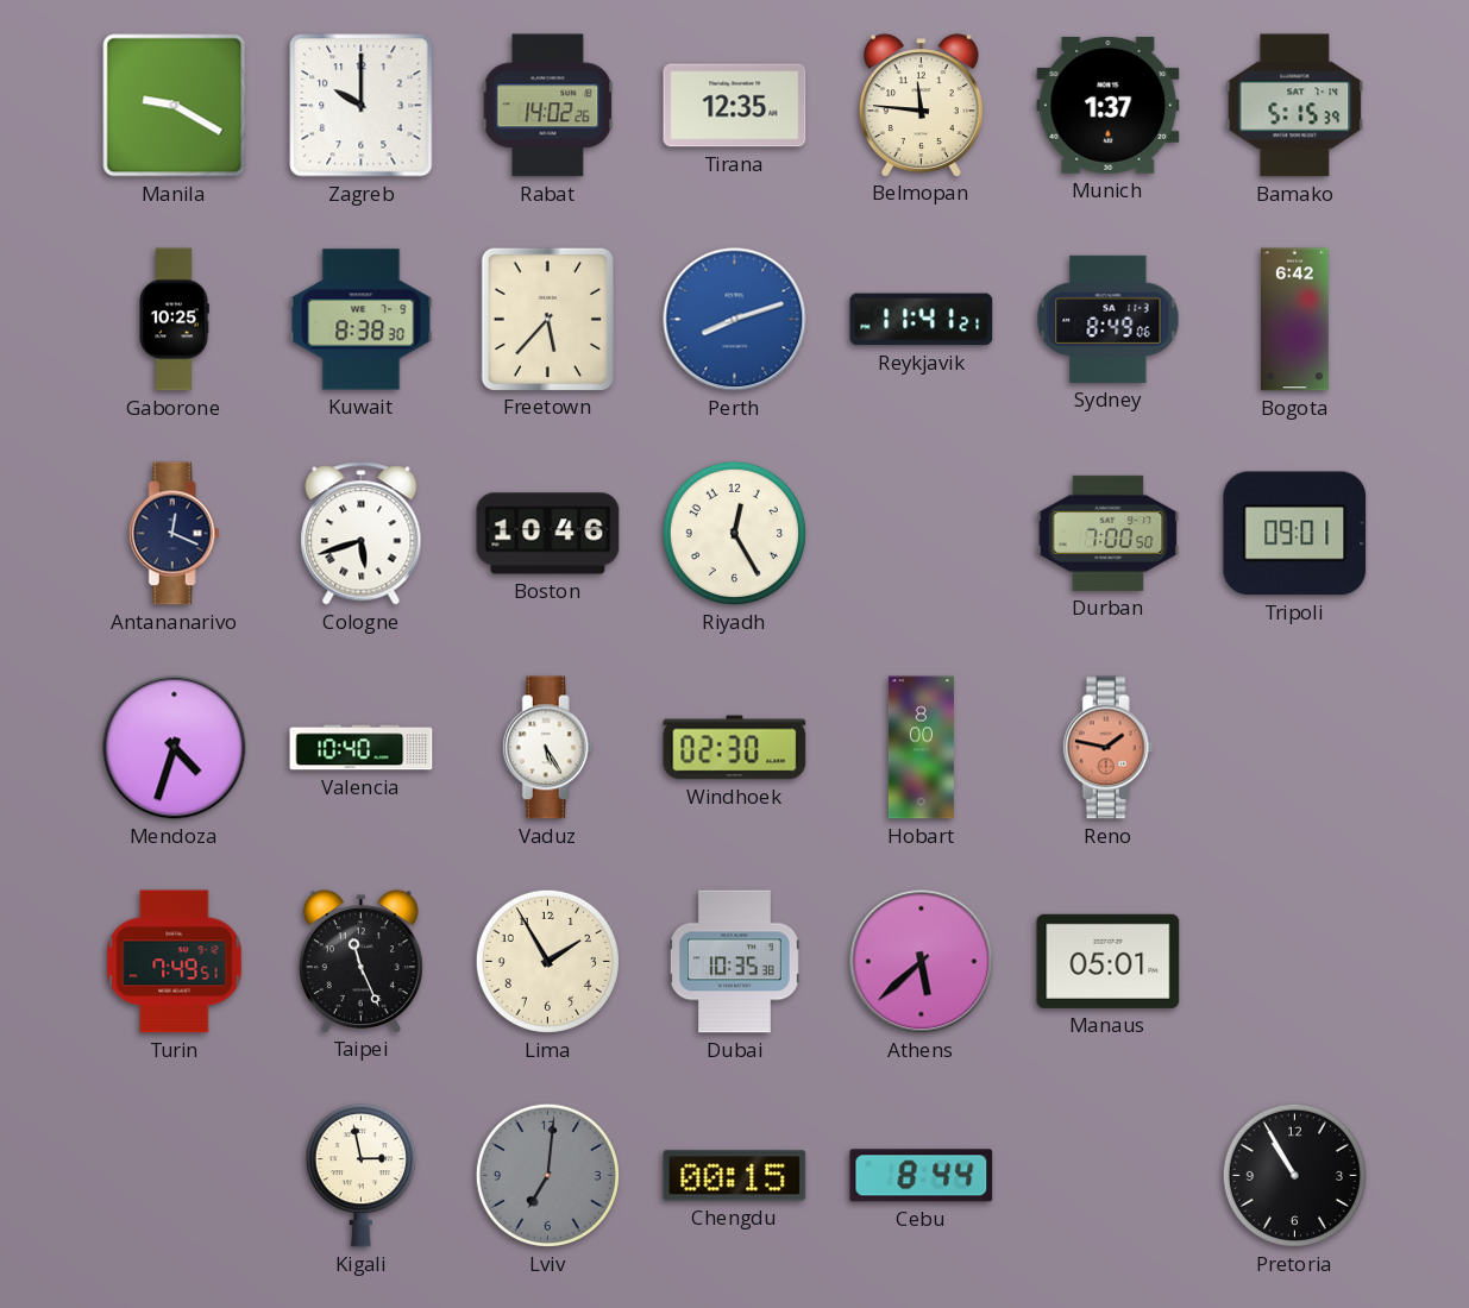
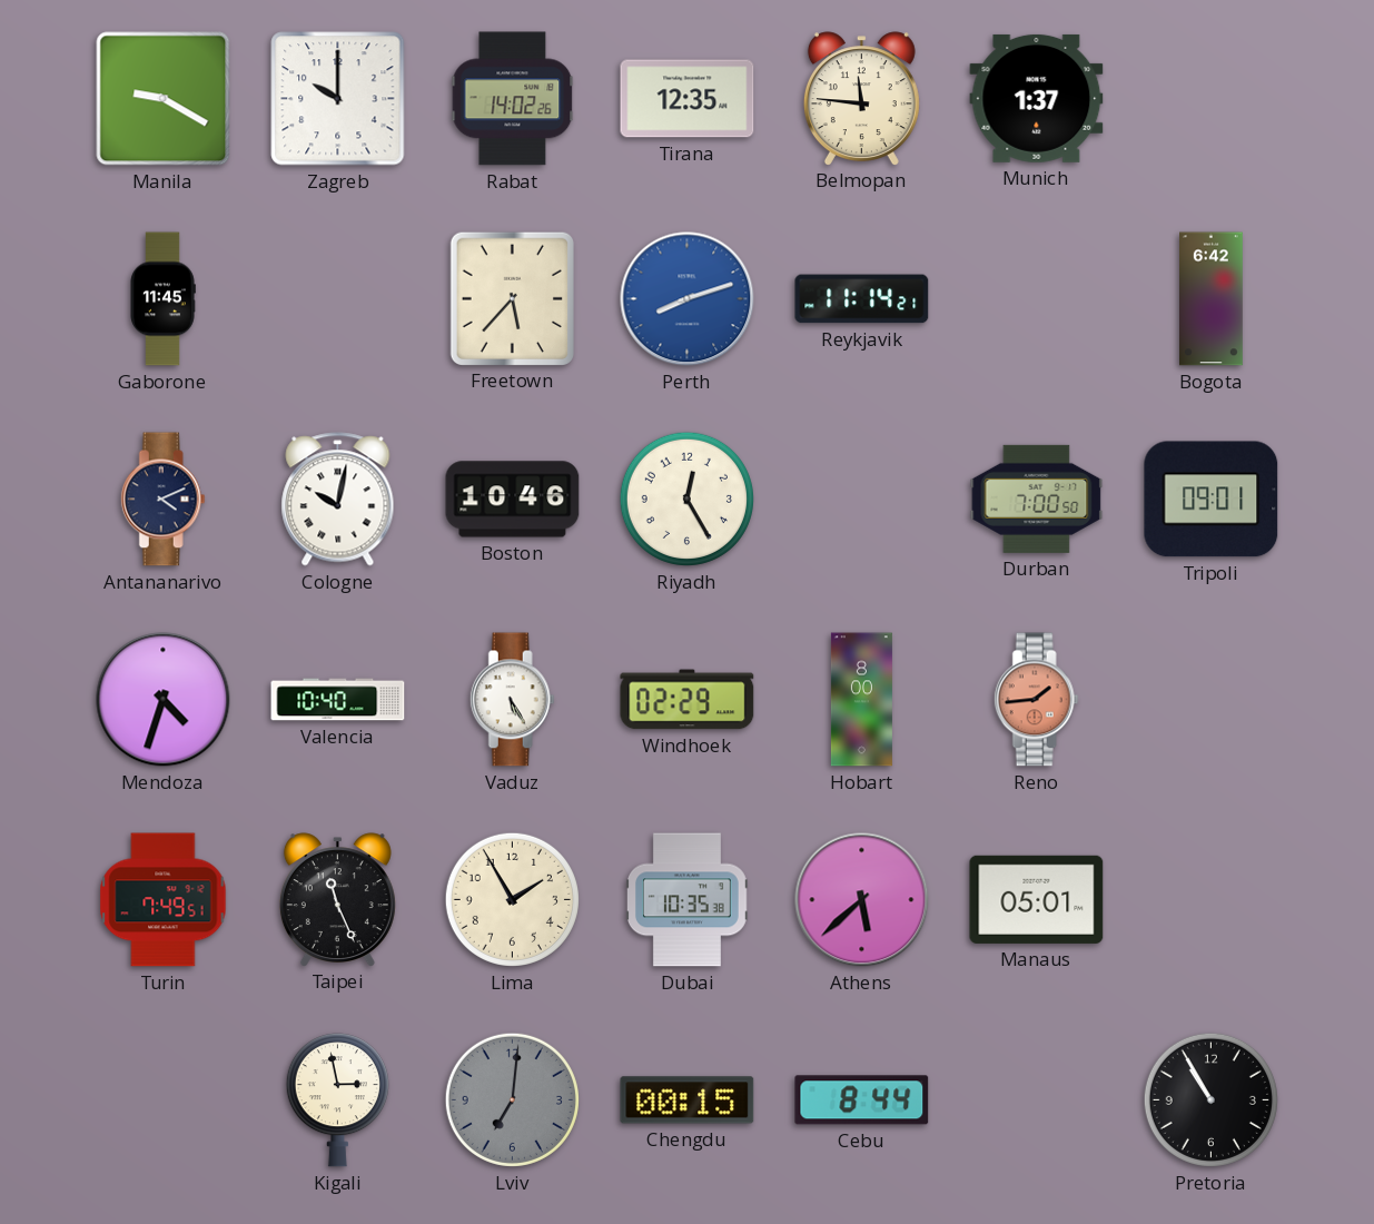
Bamako: 5:15 -> none (1295, 106)
Gaborone: 10:25 -> 11:45 (162, 299)
Kuwait: 8:38 -> none (362, 320)
Reykjavik: 11:41 -> 11:14 (862, 299)
Sydney: 8:49 -> none (1109, 319)
Antananarivo: 12:19 -> 4:11 (162, 500)
Cologne: 5:42 -> 10:02 (338, 500)
Windhoek: 02:30 -> 02:29 (688, 700)
Reno: 1:47 -> 1:44 (1036, 700)
